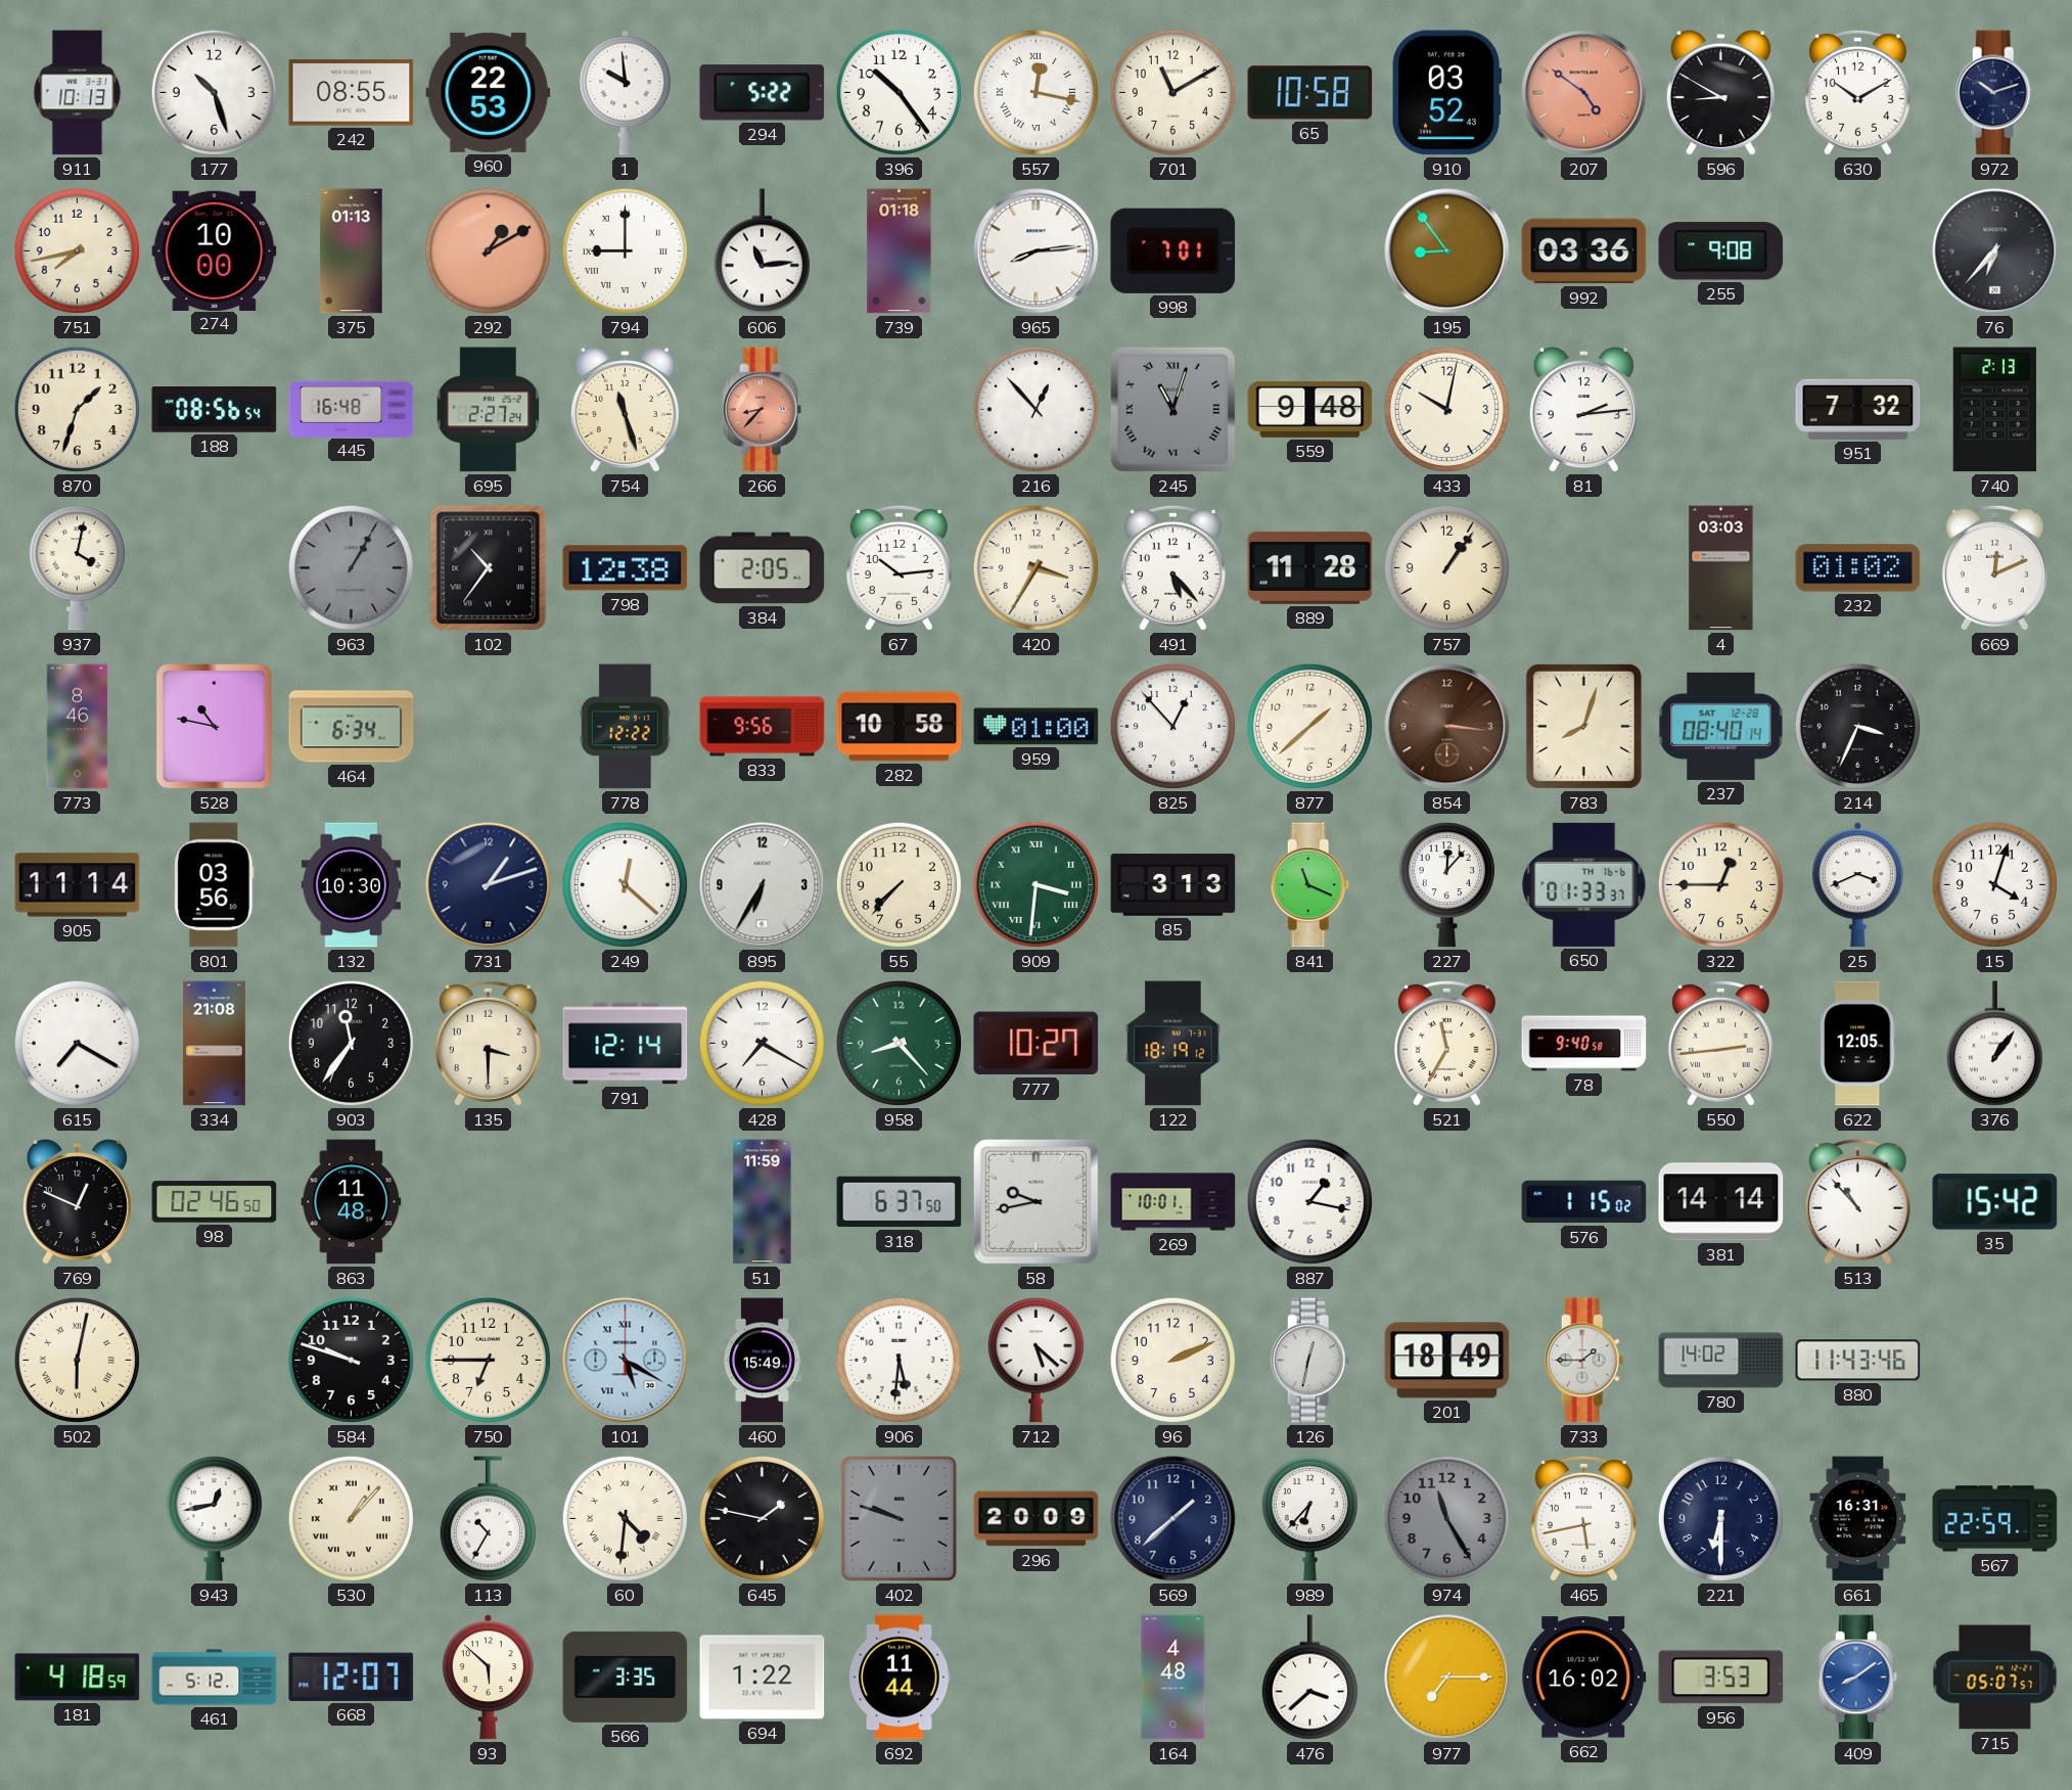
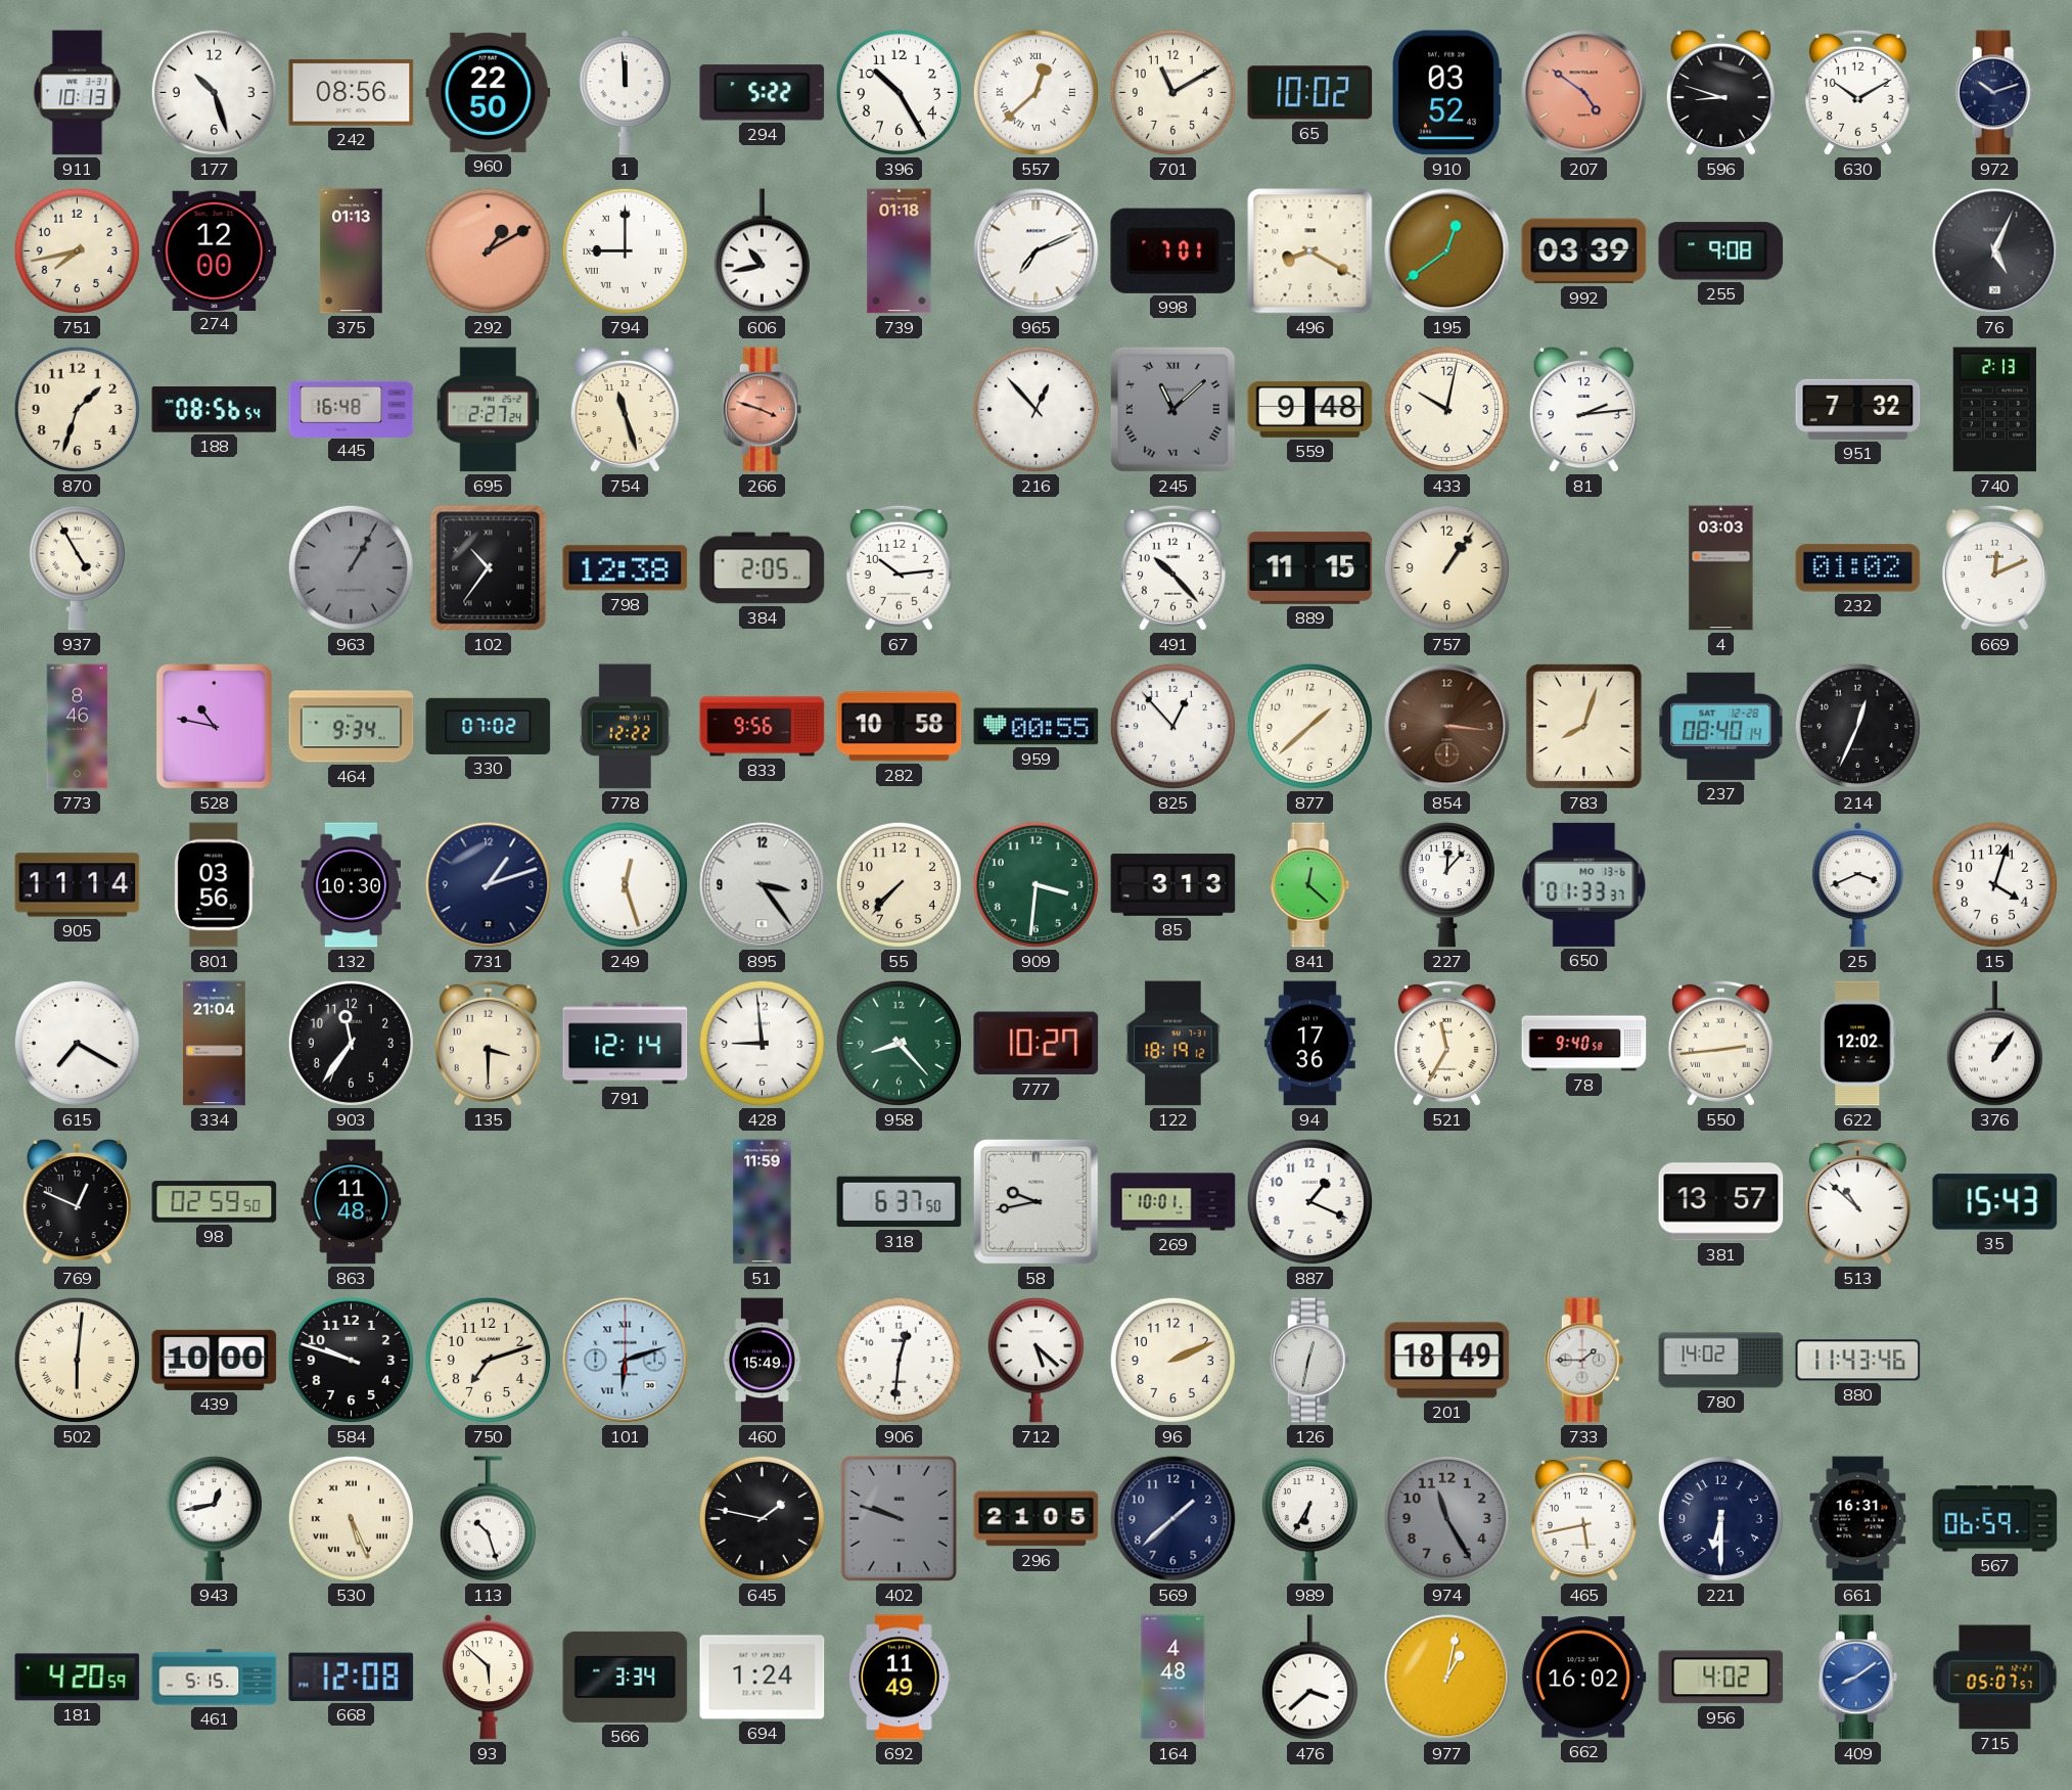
242: 08:55 -> 08:56 (352, 93)
960: 22:53 -> 22:50 (489, 92)
1: 9:59 -> 11:59 (625, 93)
396: 10:24 -> 10:25 (899, 92)
557: 12:17 -> 12:38 (1035, 92)
65: 10:58 -> 10:02 (1310, 93)
596: 8:50 -> 8:48 (1720, 93)
274: 10:00 -> 12:00 (215, 250)
606: 11:14 -> 10:43 (762, 251)
965: 8:14 -> 7:11 (1037, 251)
496: none -> 8:20 (1310, 251)
195: 8:54 -> 12:39 (1447, 251)
992: 03:36 -> 03:39 (1584, 251)
76: 6:37 -> 5:04 (1995, 251)
266: 8:37 -> 3:48 (763, 410)
245: 11:03 -> 11:08 (1172, 409)
937: 4:02 -> 4:55 (77, 568)
420: 3:35 -> none (1035, 567)
491: 5:23 -> 10:23 (1172, 567)
889: 11:28 -> 11:15 (1310, 567)
464: 6:34 -> 9:34 (352, 727)
330: none -> 07:02 (489, 726)
959: 01:00 -> 00:55 (1037, 727)
214: 3:34 -> 12:34 (1857, 726)
249: 12:22 -> 12:27 (625, 884)
895: 6:35 -> 3:24 (763, 885)
909 numerals: Roman -> Arabic (1035, 884)
841: 11:19 -> 12:22 (1310, 885)
650 date: TH 16-6 -> MO 13-6 (1584, 884)
322: 12:45 -> none (1720, 884)
334: 21:08 -> 21:04 (215, 1044)
428: 7:20 -> 8:59 (762, 1043)
94: none -> 17:36 (1309, 1044)
622: 12:05 -> 12:02 (1858, 1044)
98: 02:46 -> 02:59 (215, 1202)
887: 1:17 -> 1:19 (1309, 1201)
576: 1:15 -> none (1584, 1202)
381: 14:14 -> 13:57 (1721, 1202)
513: 10:53 -> 10:52 (1857, 1201)
35: 15:42 -> 15:43 (1995, 1202)
502: 6:02 -> 6:01 (77, 1360)
439: none -> 10:00 (215, 1360)
750: 6:45 -> 7:12 (488, 1360)
101: 5:20 -> 6:12 (626, 1361)
906: 5:31 -> 12:31 (899, 1360)
530: 1:07 -> 5:26 (351, 1518)
113: 10:35 -> 10:27 (488, 1519)
60: 4:31 -> none (625, 1518)
296: 20:09 -> 21:05 (1037, 1519)
989: 6:37 -> 6:35 (1309, 1519)
567: 22:59 -> 06:59 (1995, 1519)
181: 4:18 -> 4:20 (78, 1678)
461: 5:12 -> 5:15 (215, 1678)
668: 12:07 -> 12:08 (352, 1677)
566: 3:35 -> 3:34 (626, 1677)
694: 1:22 -> 1:24 (763, 1678)
692: 11:44 -> 11:49 (900, 1678)
977: 7:15 -> 1:02 (1447, 1678)
956: 3:53 -> 4:02 (1721, 1678)
